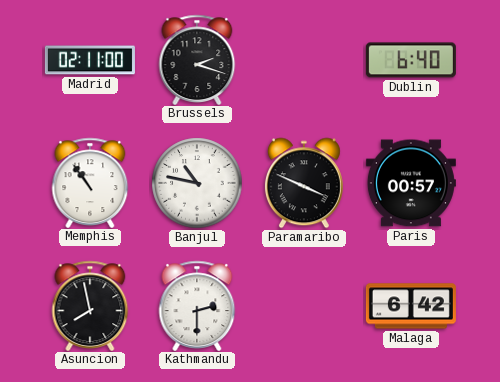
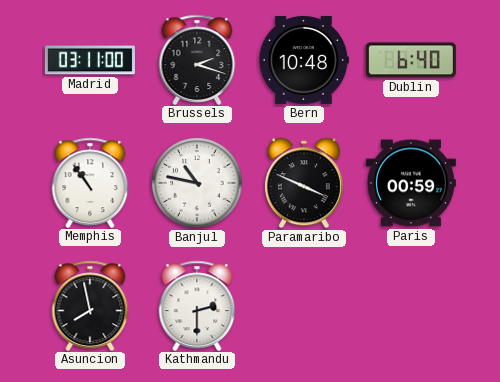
Madrid: 02:11 -> 03:11 (90, 60)
Bern: none -> 10:48 (303, 60)
Paris: 00:57 -> 00:59 (411, 183)
Malaga: 6:42 -> none (411, 306)
